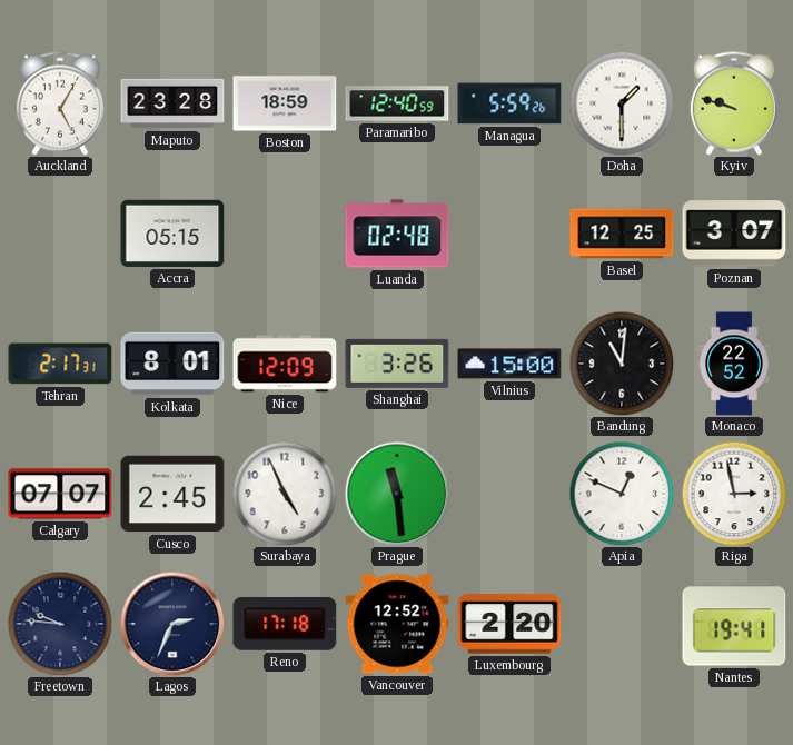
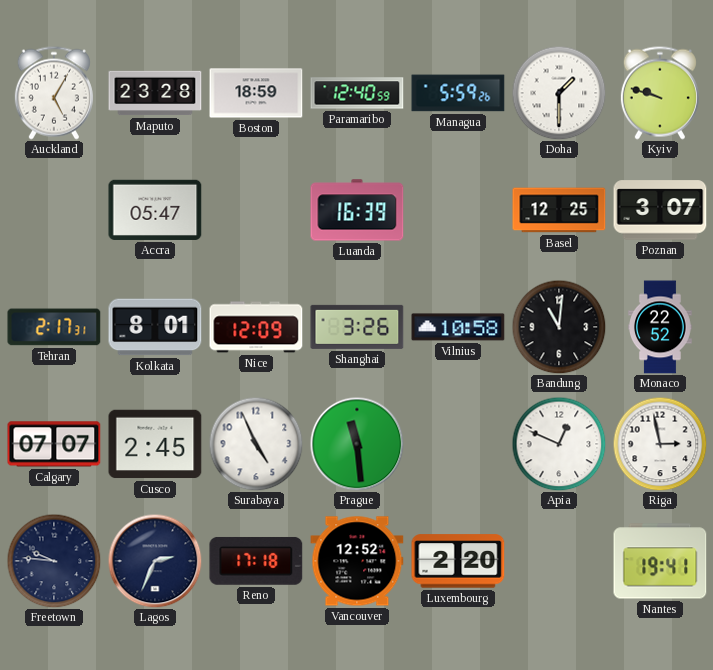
Accra: 05:15 -> 05:47 (155, 210)
Luanda: 02:48 -> 16:39 (357, 210)
Vilnius: 15:00 -> 10:58 (458, 327)
